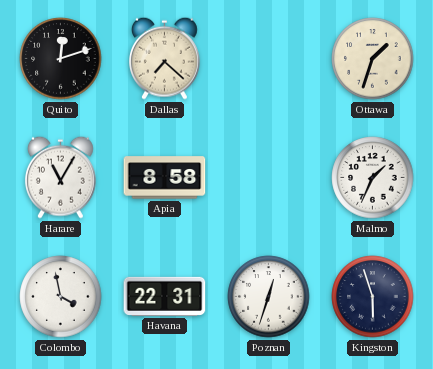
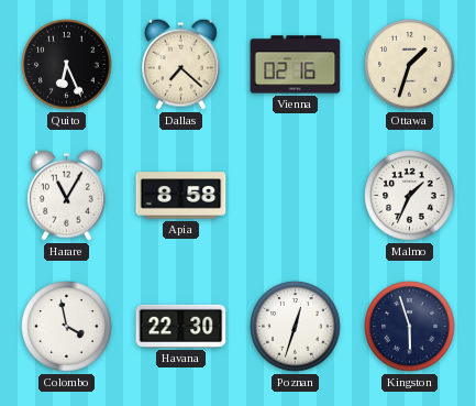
Quito: 12:12 -> 6:26 (67, 65)
Vienna: none -> 02:16 (296, 65)
Havana: 22:31 -> 22:30 (181, 326)
